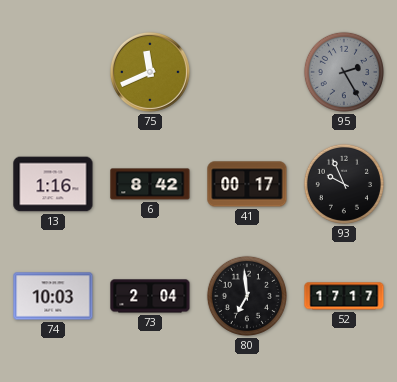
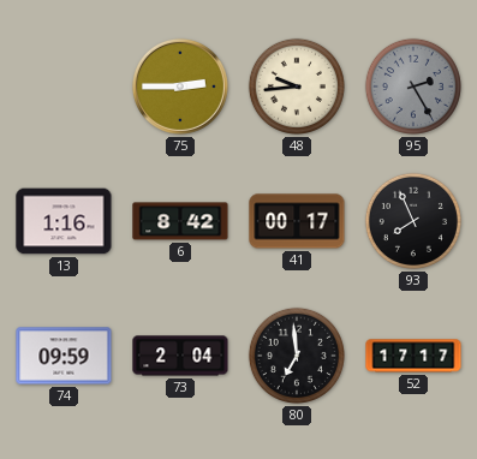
75: 11:41 -> 2:45 (180, 87)
48: none -> 9:44 (297, 87)
93: 9:56 -> 7:56 (413, 221)
74: 10:03 -> 09:59 (64, 356)
